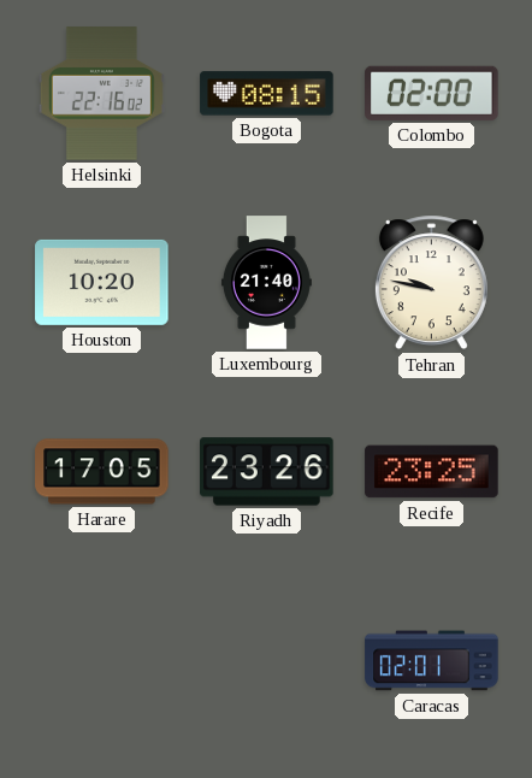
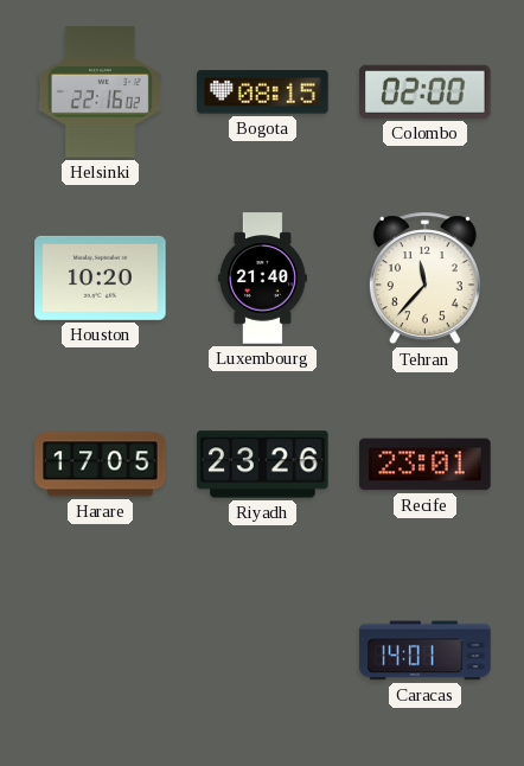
Tehran: 9:47 -> 11:37 (424, 279)
Recife: 23:25 -> 23:01 (426, 465)
Caracas: 02:01 -> 14:01 (426, 651)
